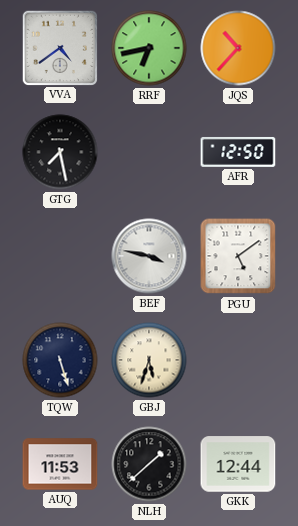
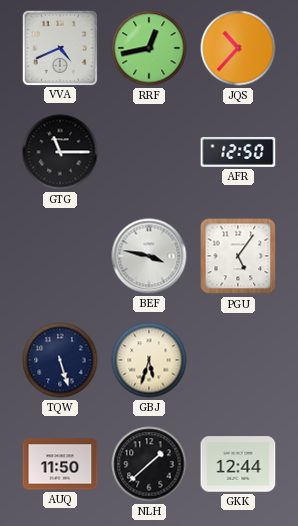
VVA: 4:39 -> 4:41 (59, 47)
RRF: 6:43 -> 12:43 (149, 48)
GTG: 7:28 -> 11:15 (60, 152)
PGU: 5:09 -> 5:06 (238, 256)
AUQ: 11:53 -> 11:50 (60, 464)
